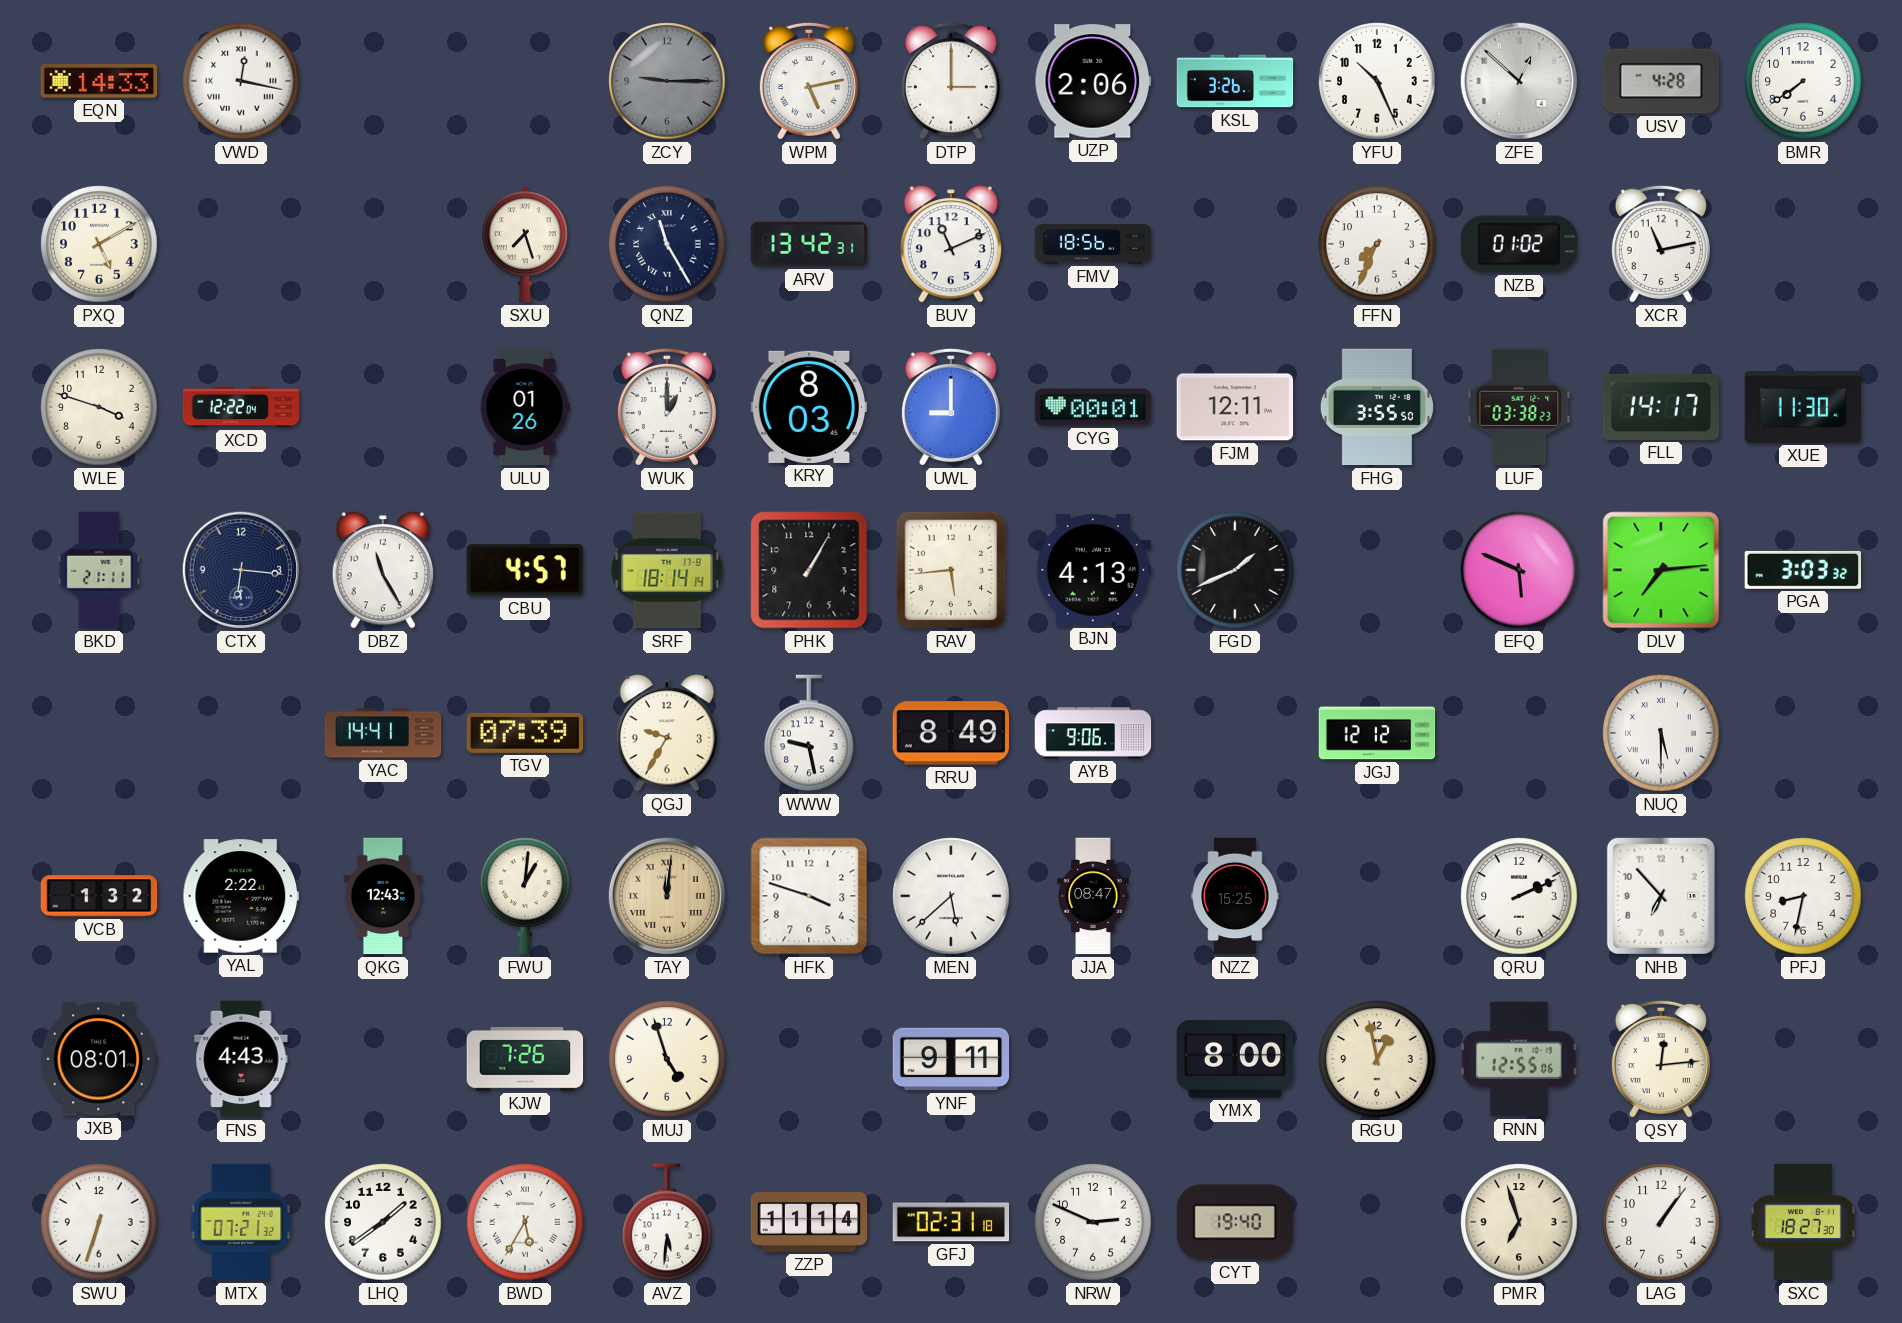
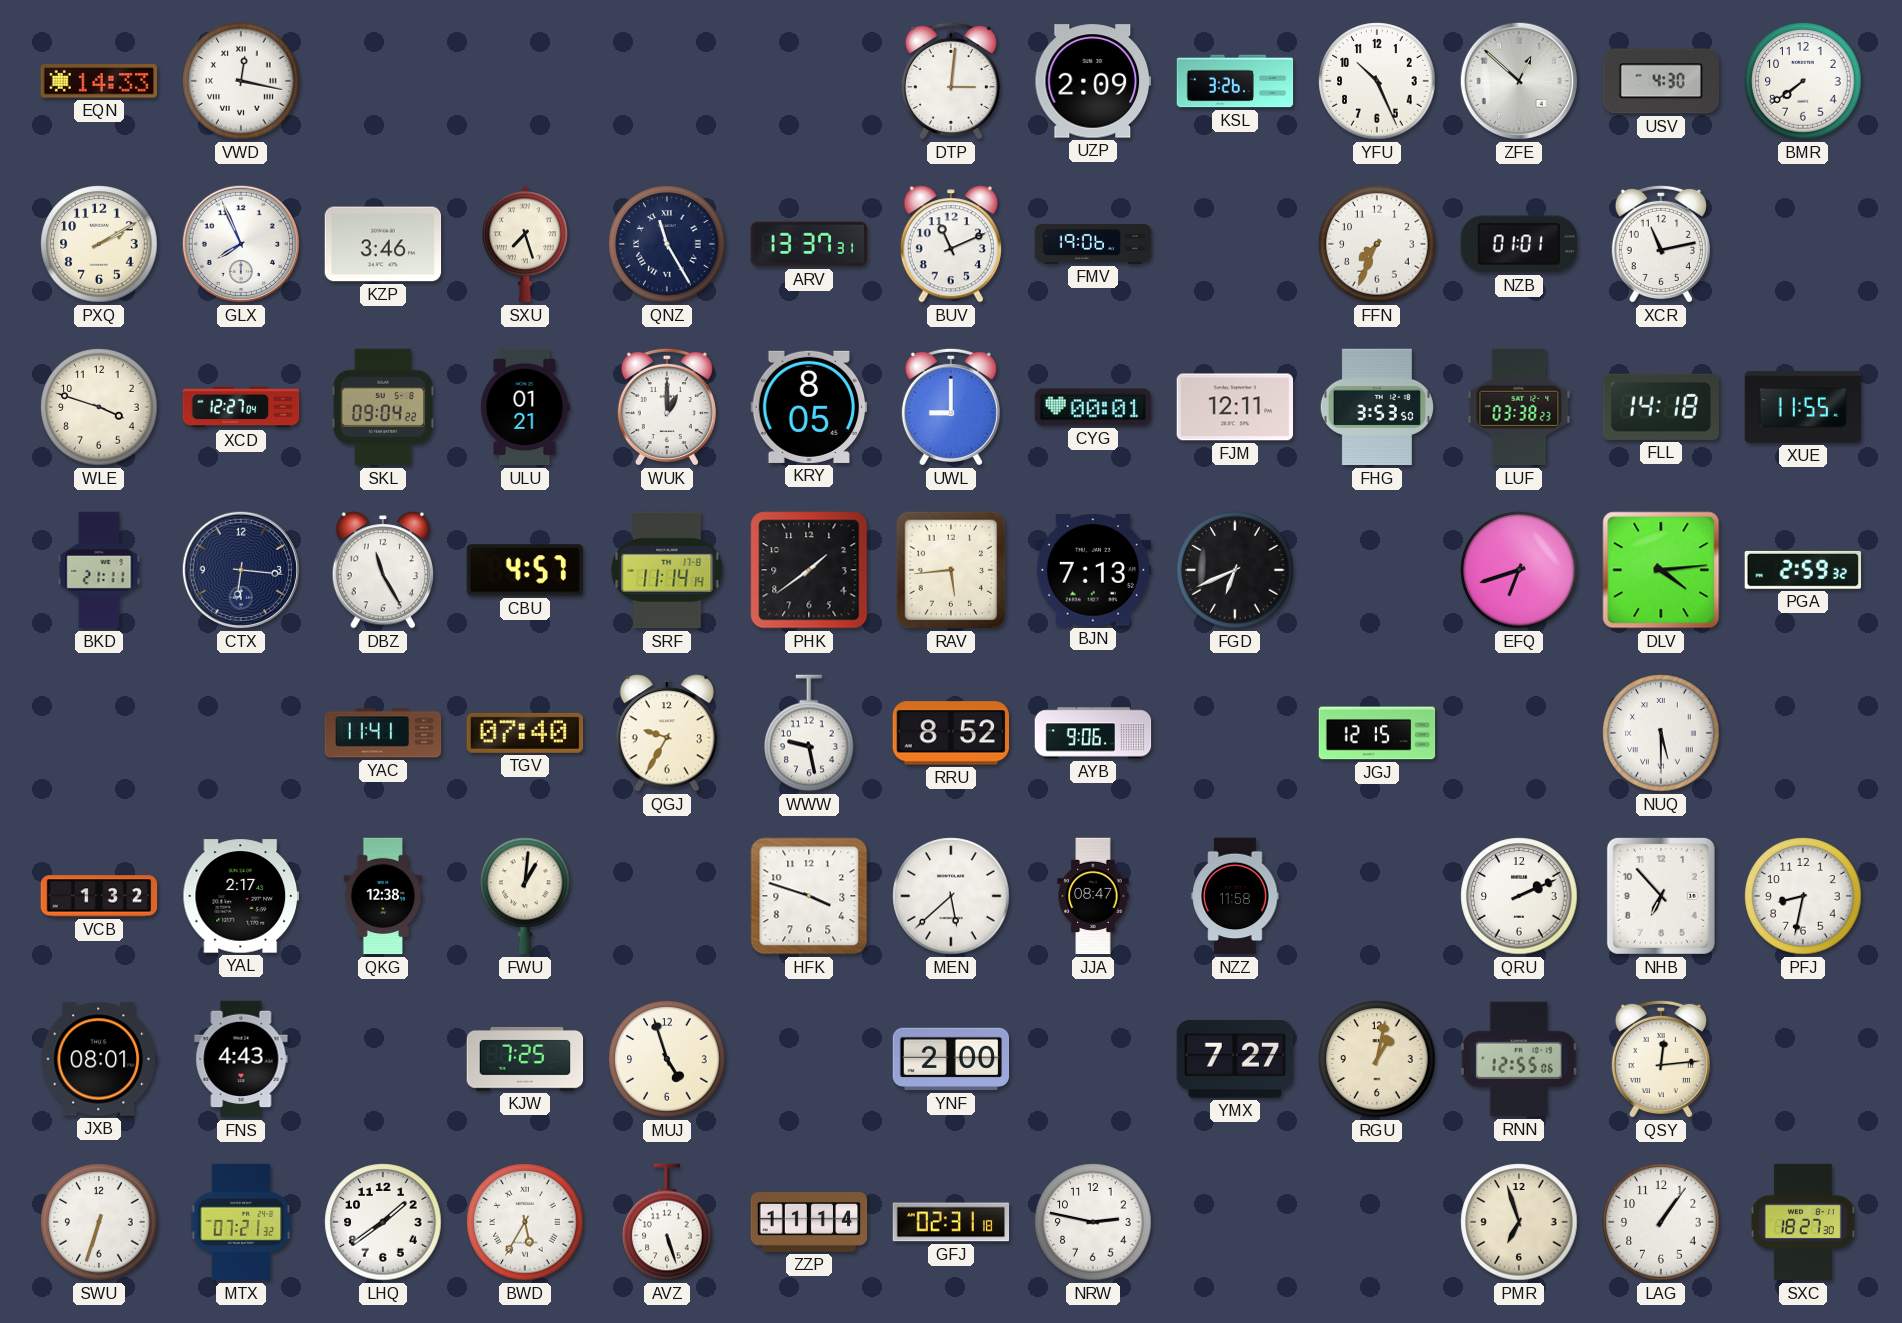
ZCY: 9:15 -> none (667, 81)
WPM: 5:13 -> none (809, 81)
DTP: 3:00 -> 3:01 (951, 81)
UZP: 2:06 -> 2:09 (1093, 81)
USV: 4:28 -> 4:30 (1661, 81)
PXQ: 5:10 -> 2:10 (99, 244)
GLX: none -> 7:56 (241, 244)
KZP: none -> 3:46 (383, 244)
ARV: 13:42 -> 13:37 (809, 244)
FMV: 18:56 -> 19:06 (1093, 244)
NZB: 01:02 -> 01:01 (1518, 244)
XCD: 12:22 -> 12:27 (241, 407)
SKL: none -> 09:04 (383, 407)
ULU: 01:26 -> 01:21 (525, 407)
KRY: 8:03 -> 8:05 (809, 407)
FHG: 3:55 -> 3:53 (1377, 407)
FLL: 14:17 -> 14:18 (1660, 407)
XUE: 11:30 -> 11:55 (1803, 408)
SRF: 18:14 -> 11:14 (667, 570)
PHK: 1:05 -> 1:39 (809, 570)
BJN: 4:13 -> 7:13 (1093, 570)
FGD: 1:41 -> 6:41 (1235, 570)
EFQ: 5:49 -> 6:42 (1519, 570)
DLV: 7:14 -> 4:14 (1661, 570)
PGA: 3:03 -> 2:59 (1802, 570)
YAC: 14:41 -> 11:41 (383, 733)
TGV: 07:39 -> 07:40 (525, 733)
RRU: 8:49 -> 8:52 (950, 733)
JGJ: 12:12 -> 12:15 (1377, 733)
YAL: 2:22 -> 2:17 (241, 896)
QKG: 12:43 -> 12:38 (383, 896)
TAY: 12:01 -> none (667, 896)
NZZ: 15:25 -> 11:58 (1235, 896)
KJW: 7:26 -> 7:25 (525, 1059)
YNF: 9:11 -> 2:00 (951, 1059)
YMX: 8:00 -> 7:27 (1235, 1059)
RGU: 12:58 -> 1:02 (1377, 1059)
AVZ: 5:31 -> 5:27 (667, 1222)
NRW: 2:49 -> 2:47 (1093, 1222)
CYT: 19:40 -> none (1234, 1222)
